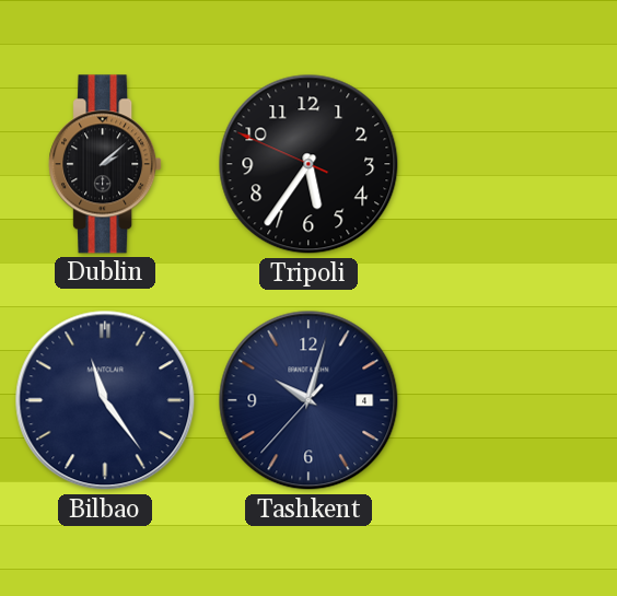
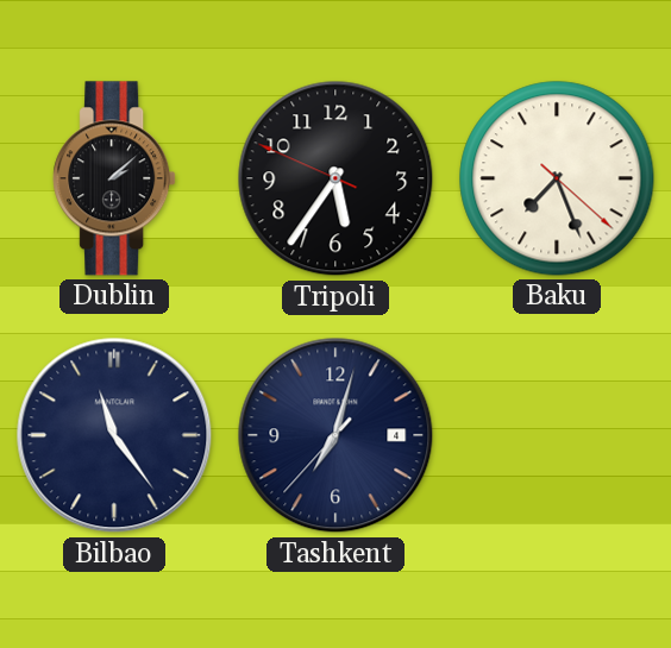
Baku: none -> 7:26 (557, 178)
Tashkent: 10:02 -> 7:02 (335, 435)
